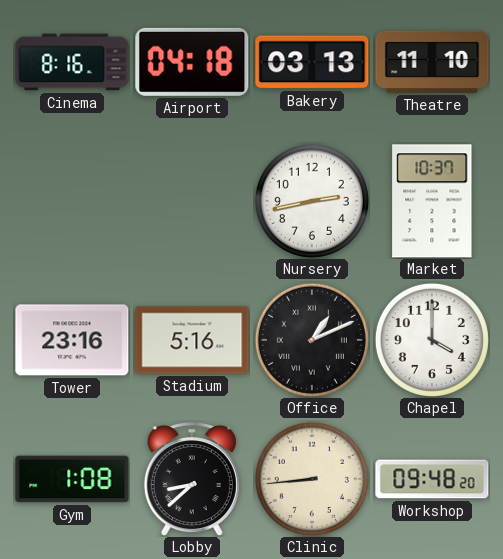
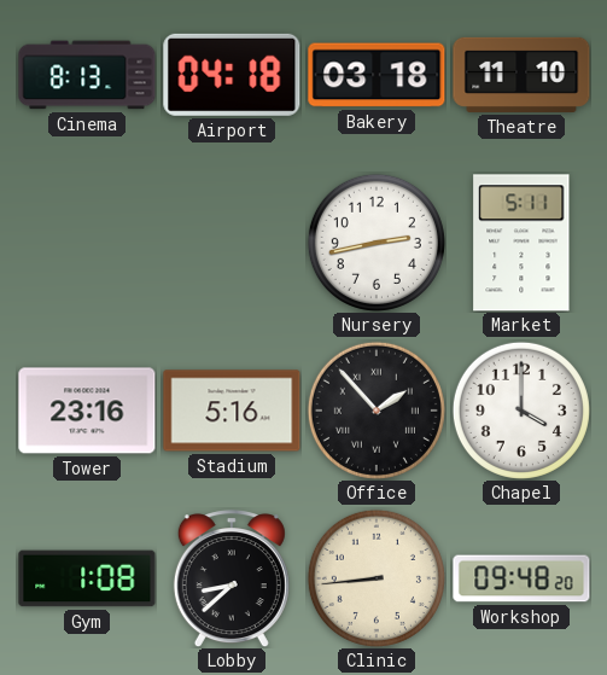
Cinema: 8:16 -> 8:13 (87, 75)
Bakery: 03:13 -> 03:18 (377, 75)
Market: 10:37 -> 5:11 (521, 243)
Office: 1:11 -> 1:53 (377, 411)
